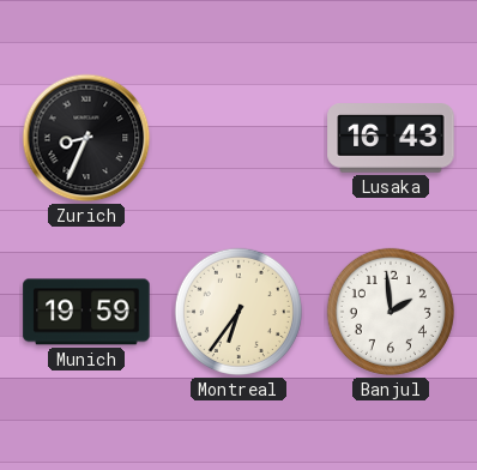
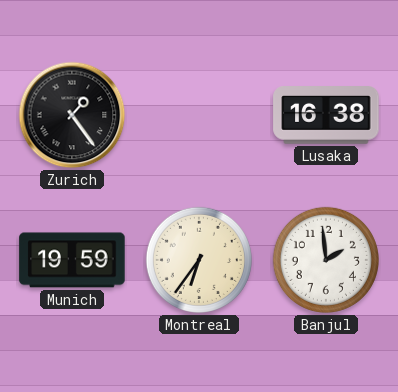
Zurich: 8:34 -> 1:24 (72, 115)
Lusaka: 16:43 -> 16:38 (326, 115)
